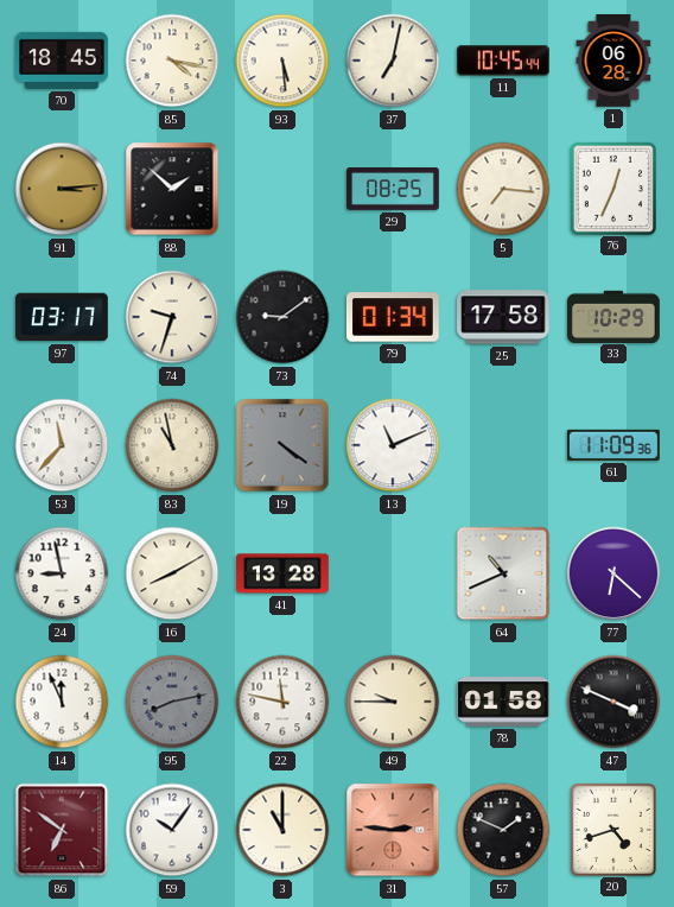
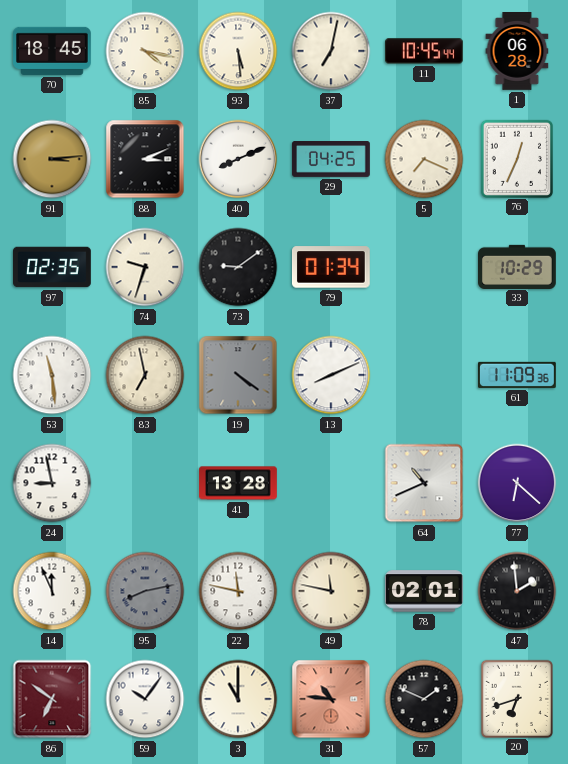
88: 1:52 -> 3:11 (145, 159)
40: none -> 8:11 (238, 159)
29: 08:25 -> 04:25 (331, 160)
5: 7:16 -> 7:19 (424, 159)
97: 03:17 -> 02:35 (53, 267)
25: 17:58 -> none (504, 317)
53: 11:37 -> 11:29 (52, 375)
83: 10:58 -> 6:58 (145, 375)
13: 11:11 -> 8:11 (331, 375)
16: 8:10 -> none (172, 573)
49: 9:45 -> 11:47 (331, 591)
78: 01:58 -> 02:01 (424, 591)
47: 3:49 -> 1:59 (517, 591)
31: 2:46 -> 10:46 (331, 699)
20: 4:42 -> 6:42 (516, 698)
